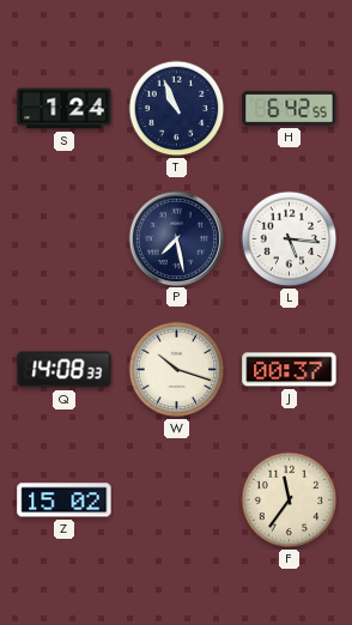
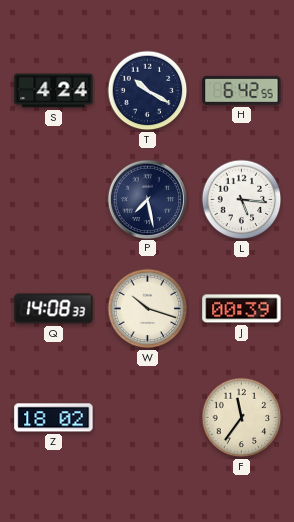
S: 1:24 -> 4:24 (54, 91)
T: 10:56 -> 10:20 (148, 91)
J: 00:37 -> 00:39 (242, 309)
Z: 15:02 -> 18:02 (54, 418)
